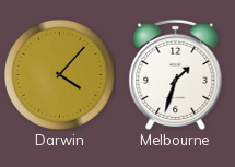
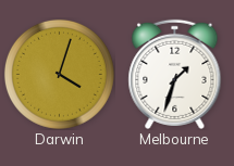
Darwin: 4:07 -> 4:03 (59, 74)
